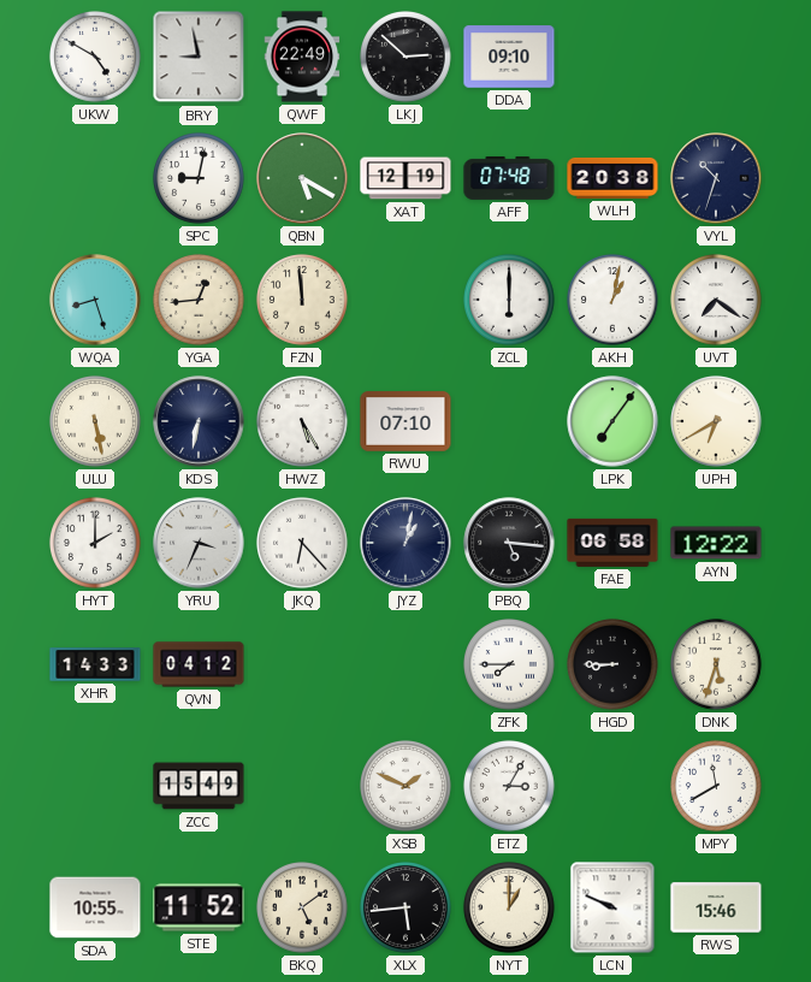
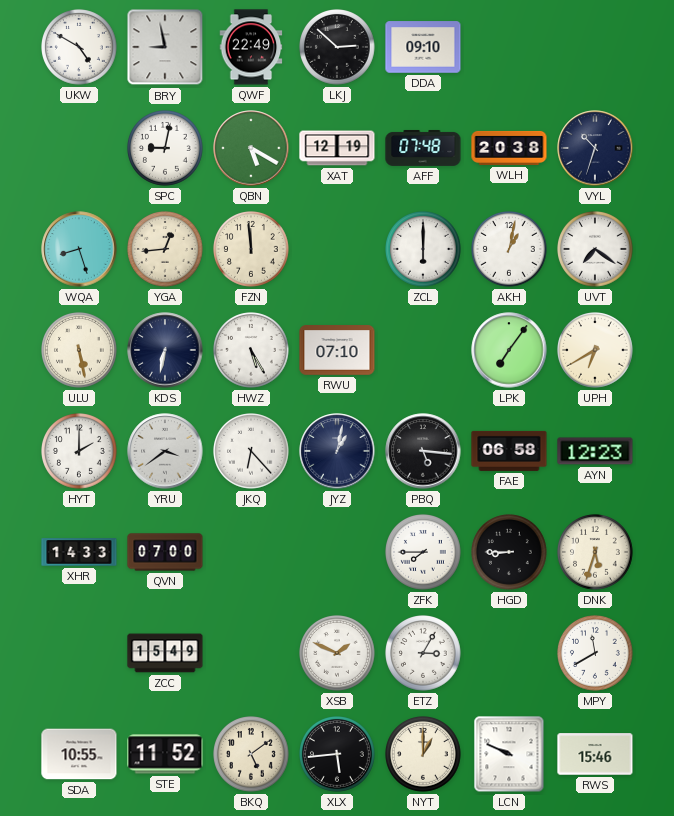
YRU: 3:34 -> 3:39 (165, 451)
AYN: 12:22 -> 12:23 (595, 451)
QVN: 04:12 -> 07:00 (165, 552)
